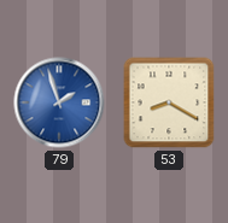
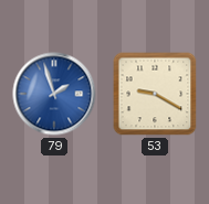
53: 8:20 -> 9:20 (155, 94)
